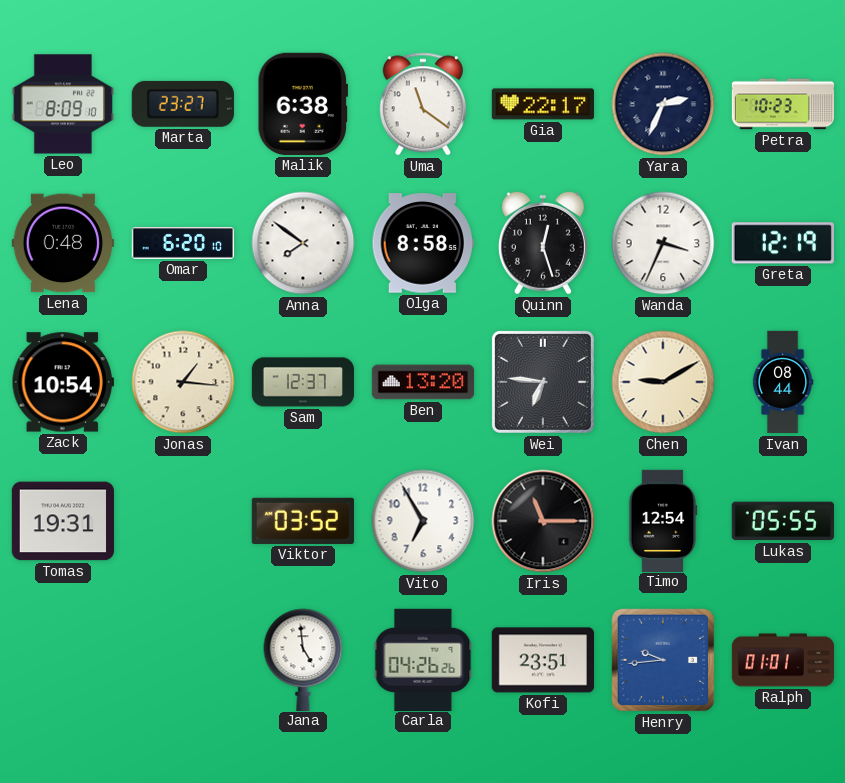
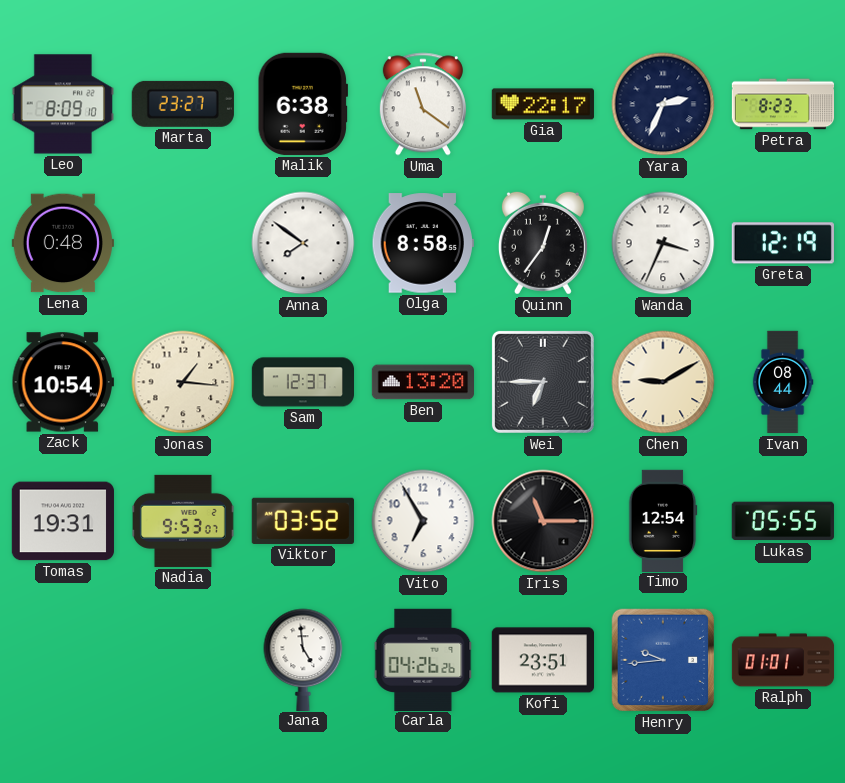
Petra: 10:23 -> 8:23 (783, 104)
Omar: 6:20 -> none (183, 243)
Quinn: 12:27 -> 12:36 (543, 243)
Wei: 6:46 -> 6:45 (543, 382)
Nadia: none -> 9:53 (183, 521)
